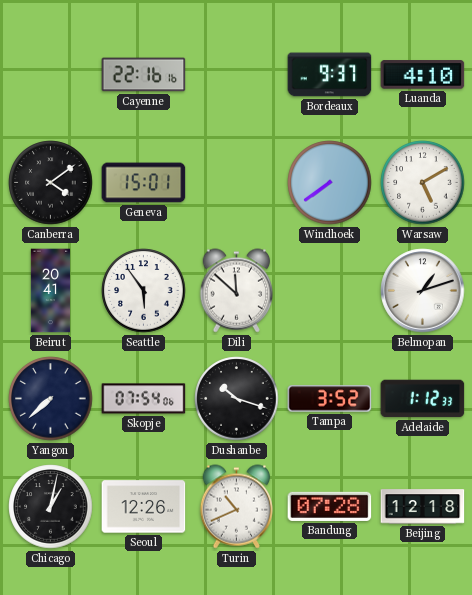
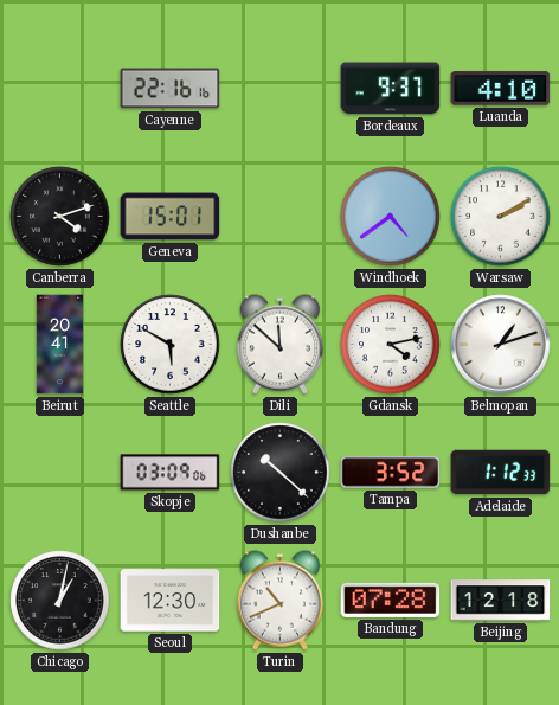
Canberra: 4:09 -> 4:12 (60, 217)
Windhoek: 7:39 -> 4:39 (391, 217)
Warsaw: 5:10 -> 2:10 (501, 217)
Seattle: 5:54 -> 5:50 (171, 345)
Gdansk: none -> 4:13 (391, 345)
Yangon: 7:38 -> none (51, 399)
Skopje: 07:54 -> 03:09 (171, 473)
Dushanbe: 10:18 -> 10:22 (281, 473)
Seoul: 12:26 -> 12:30 (171, 601)
